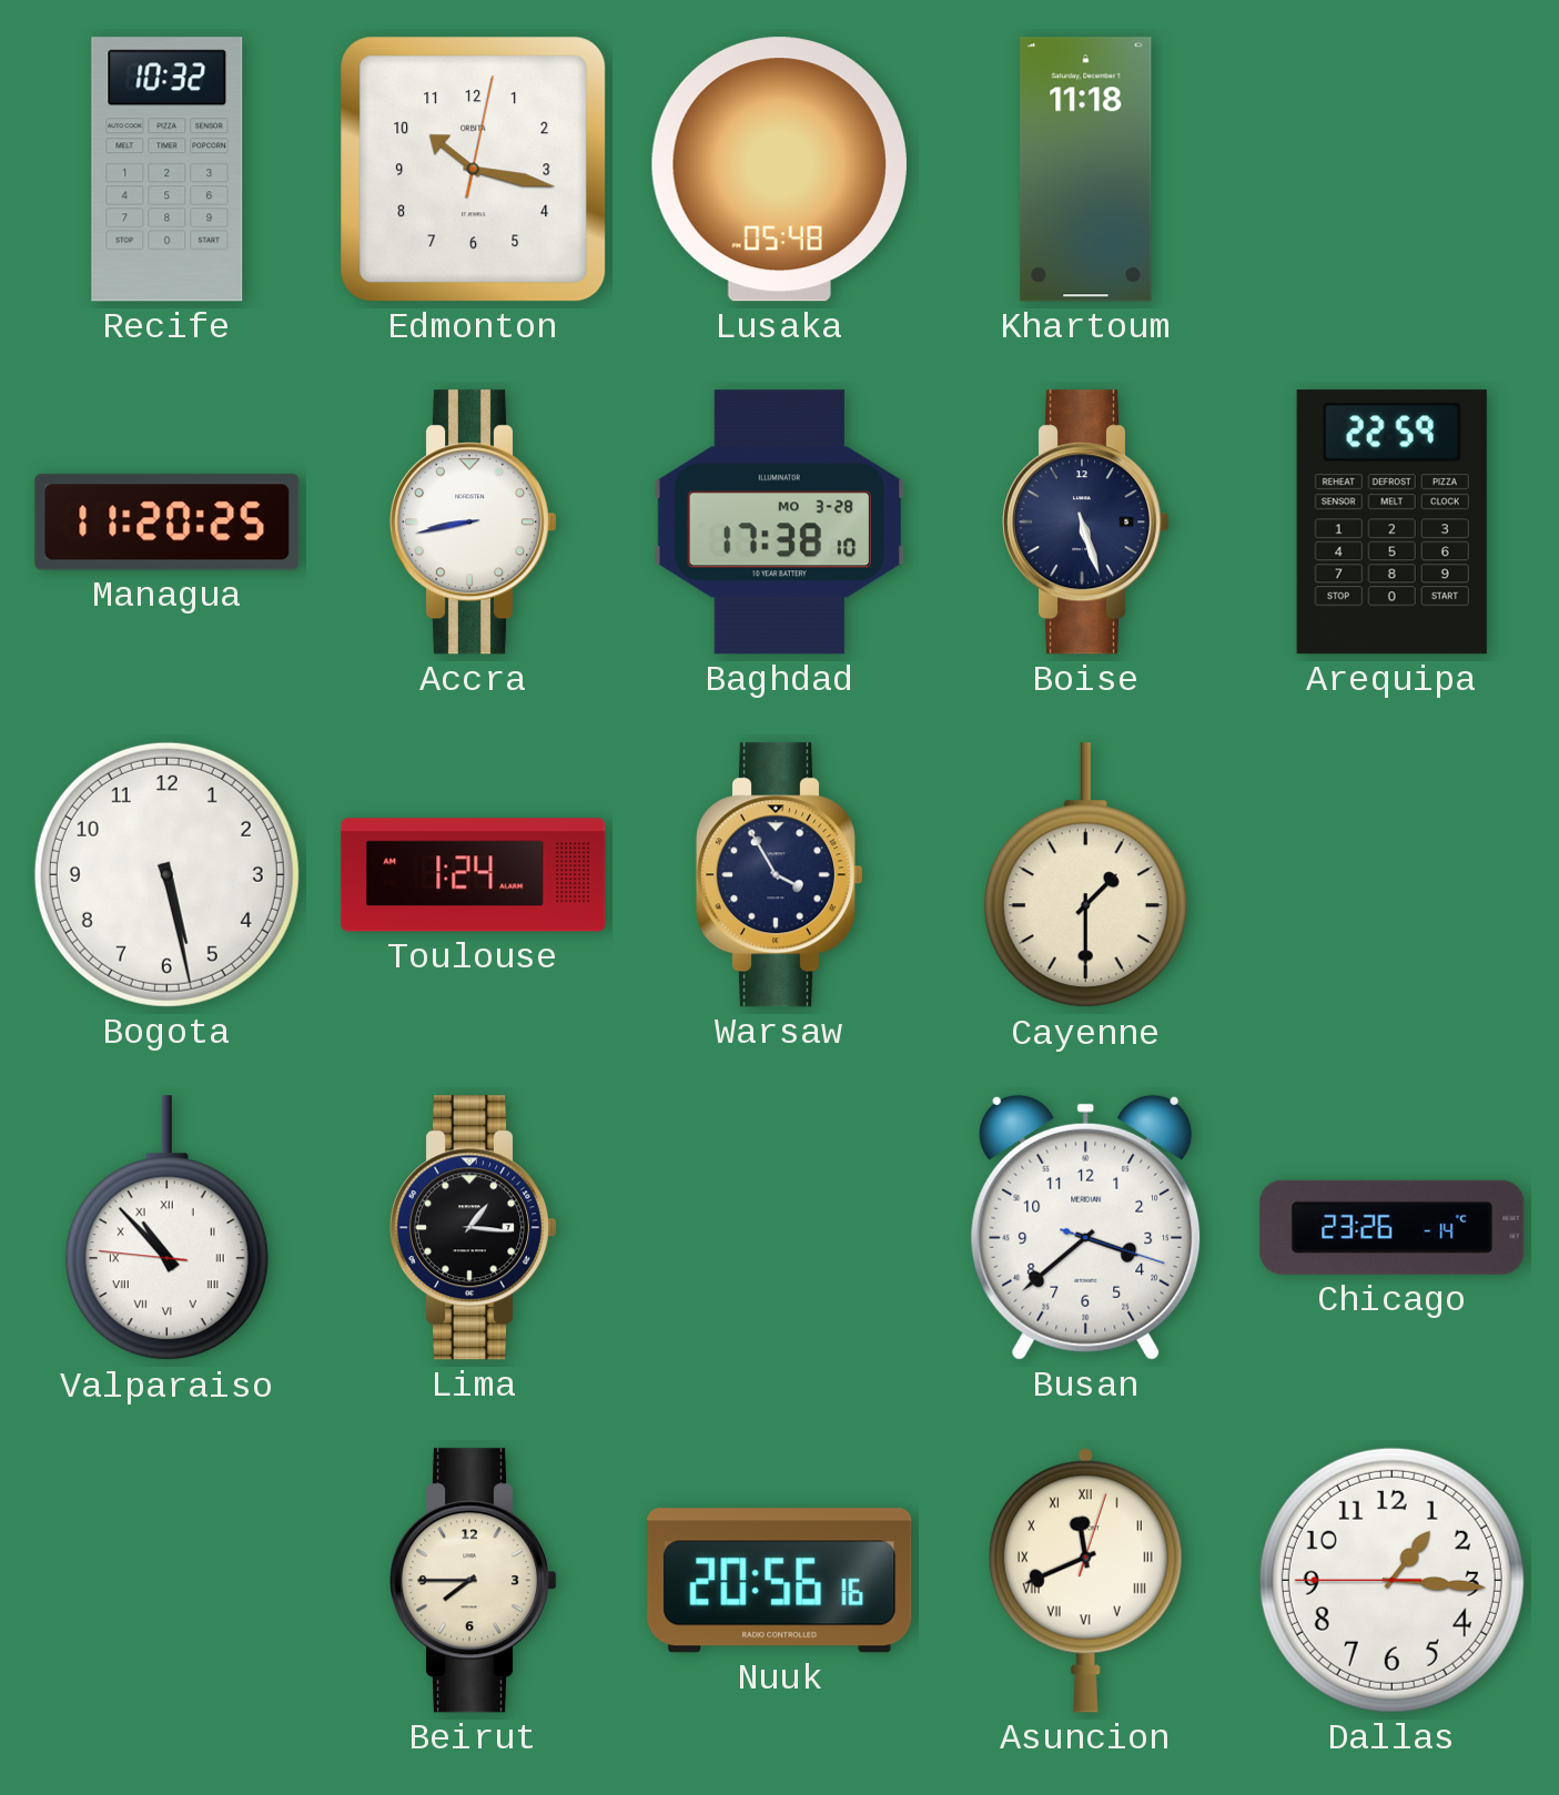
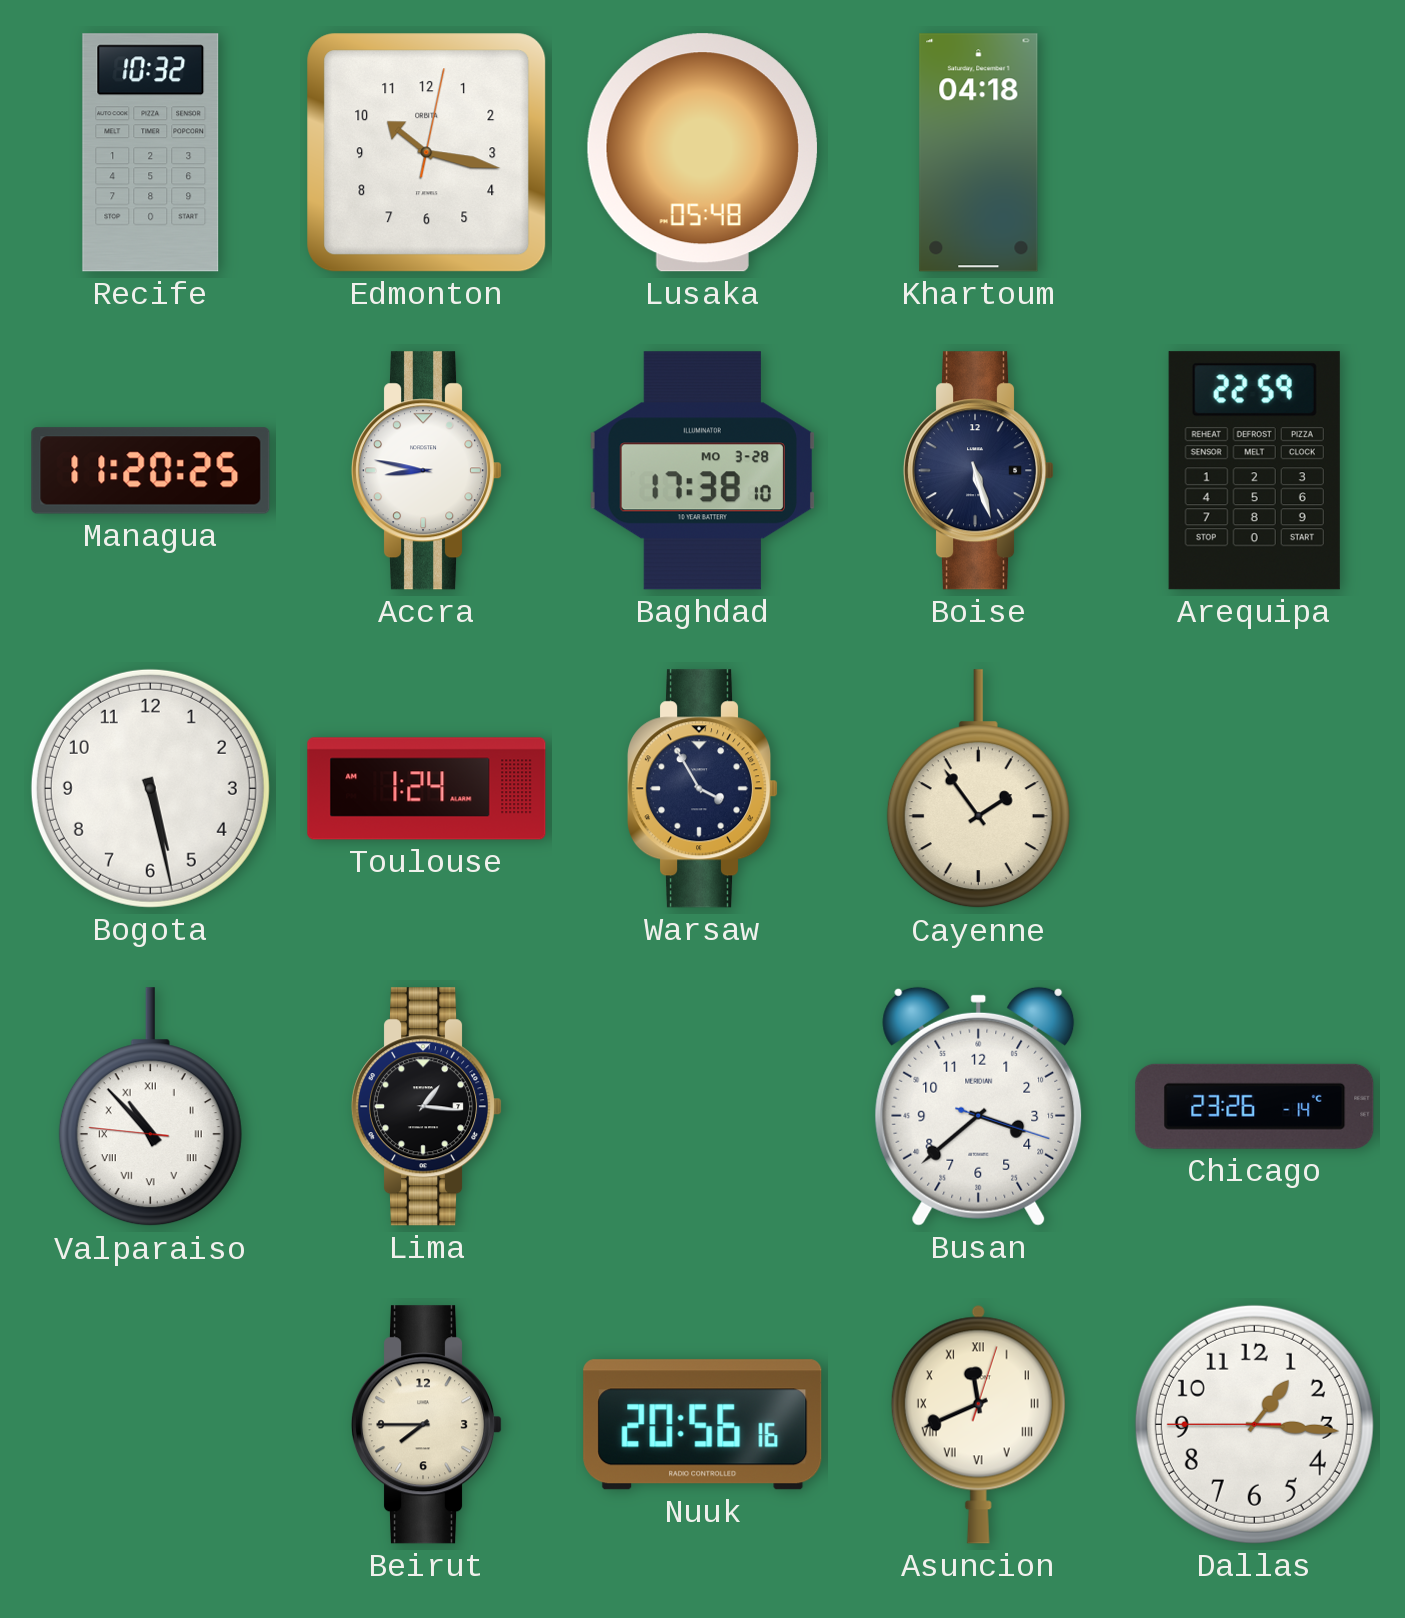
Khartoum: 11:18 -> 04:18 (979, 153)
Accra: 8:43 -> 8:47 (427, 471)
Cayenne: 1:30 -> 1:54 (978, 789)
